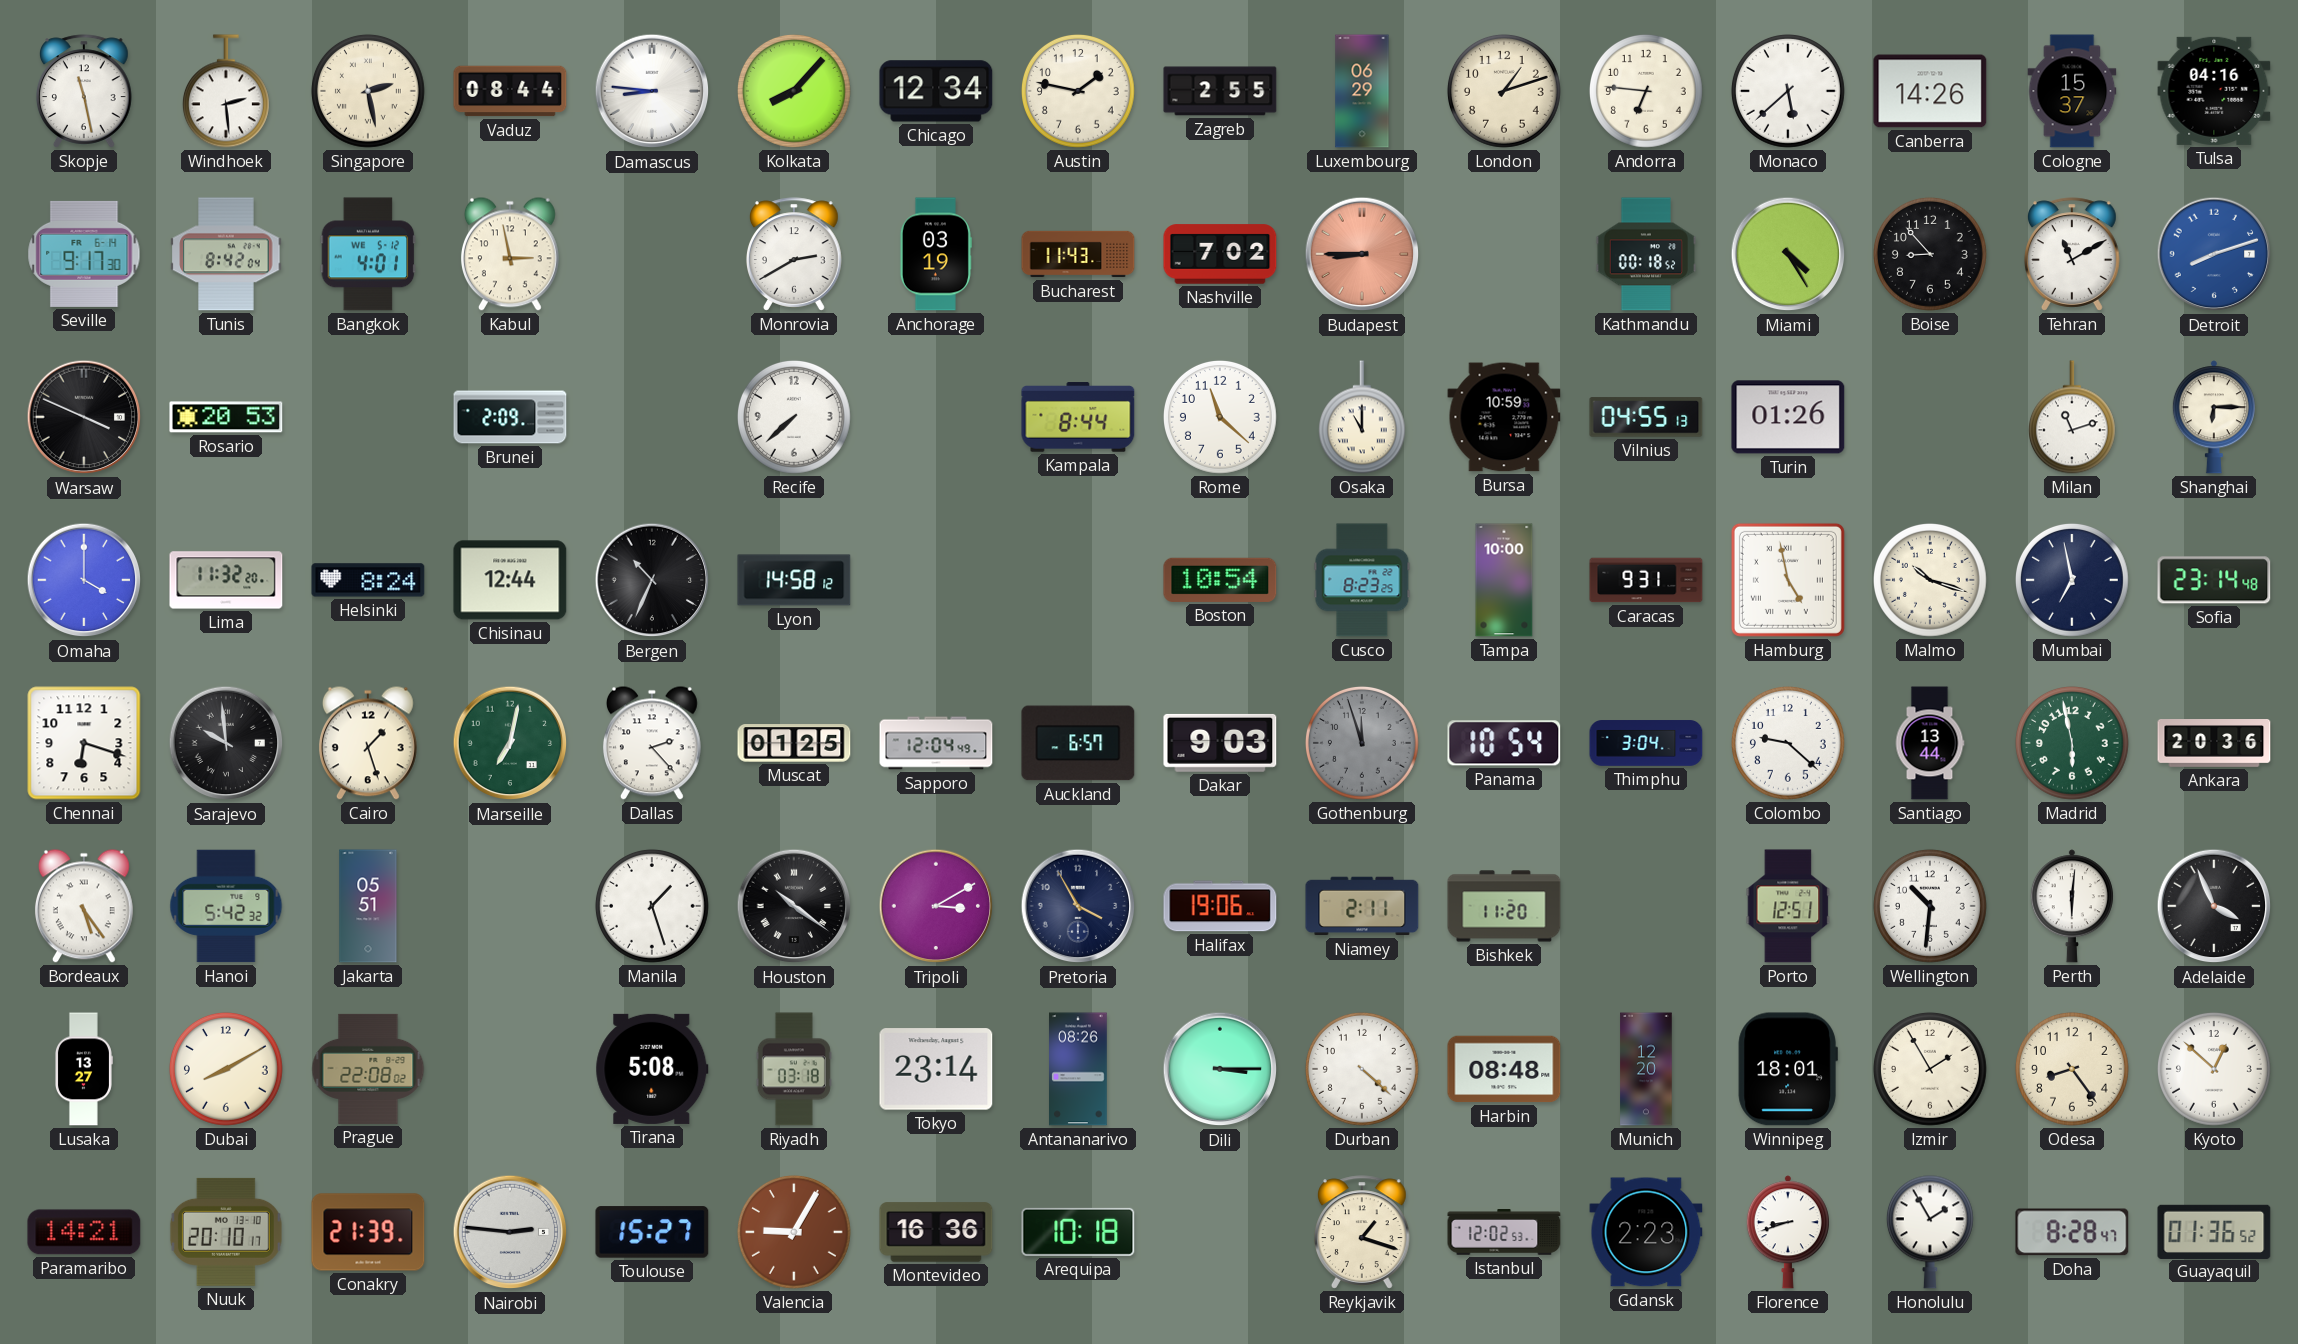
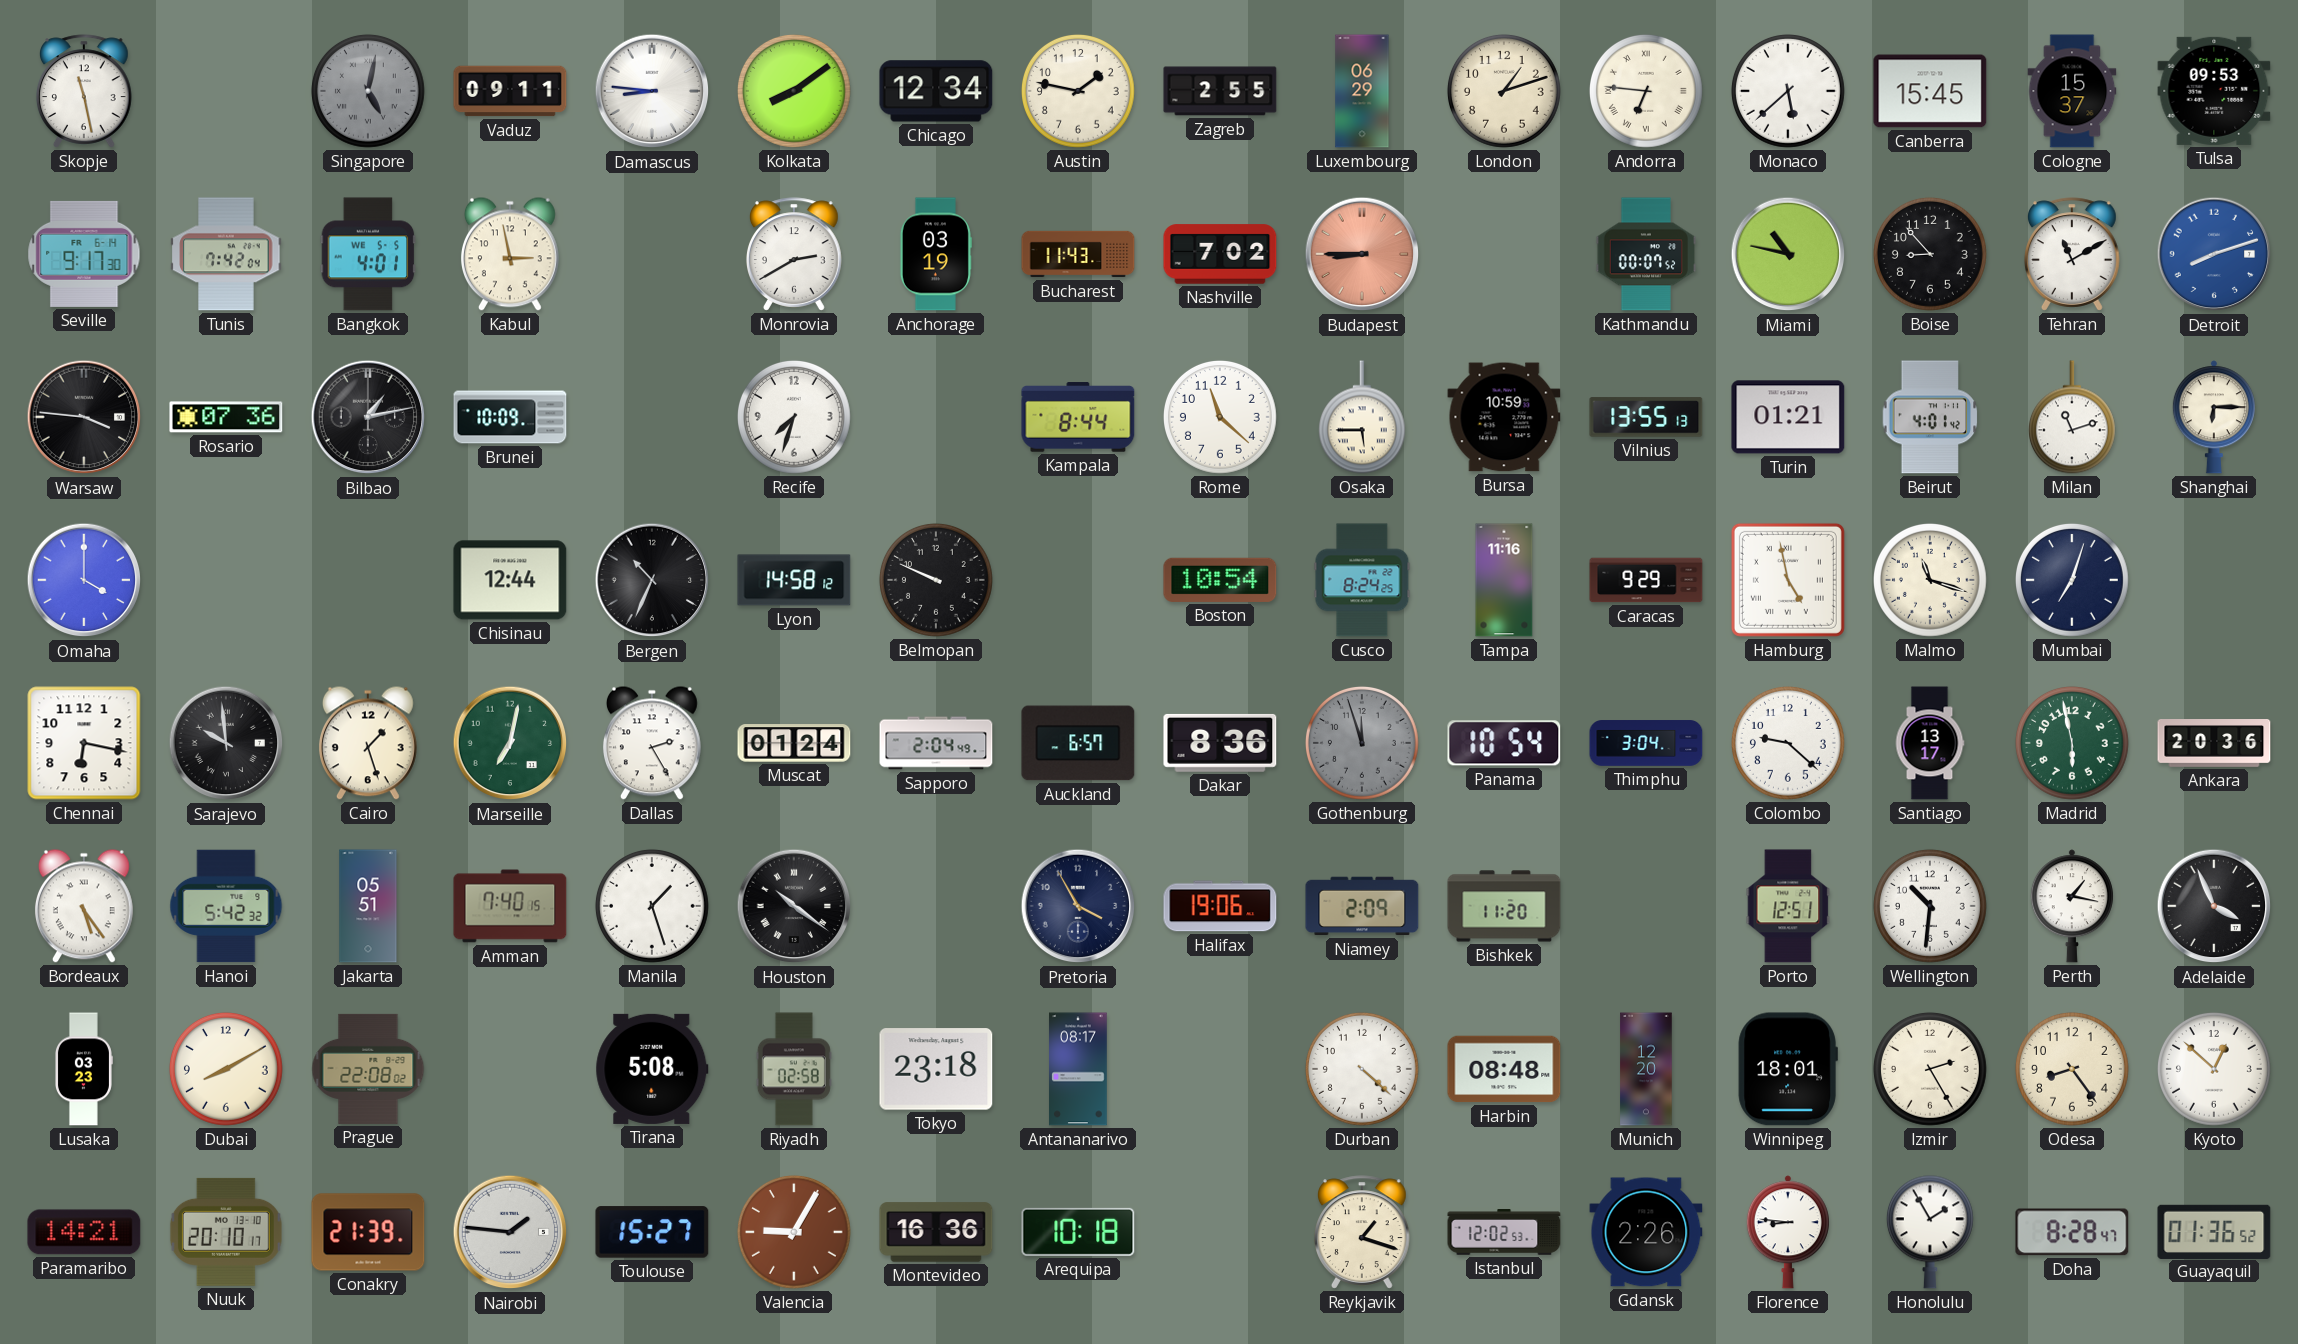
Windhoek: 2:29 -> none (226, 91)
Singapore: 2:28 -> 5:02 (368, 91)
Singapore dial: cream -> grey (368, 91)
Vaduz: 08:44 -> 09:11 (510, 91)
Kolkata: 8:07 -> 8:09 (794, 91)
Andorra numerals: Arabic -> Roman (1646, 91)
Canberra: 14:26 -> 15:45 (1930, 91)
Tulsa: 04:16 -> 09:53 (2214, 91)
Tunis: 8:42 -> 7:42 (226, 254)
Bangkok date: WE 5-12 -> WE 5-5 (368, 254)
Kathmandu: 00:18 -> 00:07 (1645, 254)
Miami: 4:25 -> 10:47 (1788, 254)
Warsaw: 3:49 -> 3:46 (84, 417)
Rosario: 20:53 -> 07:36 (226, 417)
Bilbao: none -> 1:13 (368, 417)
Brunei: 2:09 -> 10:09 (510, 417)
Recife: 7:38 -> 7:33 (794, 417)
Osaka: 11:00 -> 5:45 (1362, 417)
Vilnius: 04:55 -> 13:55 (1646, 417)
Turin: 01:26 -> 01:21 (1788, 417)
Beirut: none -> 4:01 (1930, 417)
Lima: 11:32 -> none (226, 580)
Helsinki: 8:24 -> none (368, 580)
Belmopan: none -> 9:49 (936, 580)
Cusco: 8:23 -> 8:24 (1362, 580)
Tampa: 10:00 -> 11:16 (1504, 580)
Caracas: 9:31 -> 9:29 (1646, 580)
Malmo: 10:18 -> 11:18 (1930, 580)
Mumbai: 6:58 -> 7:03 (2072, 580)
Sofia: 23:14 -> none (2214, 580)
Chennai: 6:18 -> 6:17 (84, 743)
Dallas: 2:23 -> 2:25 (652, 743)
Muscat: 01:25 -> 01:24 (794, 743)
Sapporo: 12:04 -> 2:04 (936, 743)
Dakar: 9:03 -> 8:36 (1220, 743)
Santiago: 13:44 -> 13:17 (1930, 743)
Amman: none -> 7:40 (510, 906)
Tripoli: 3:10 -> none (936, 906)
Niamey: 2:11 -> 2:09 (1362, 906)
Perth: 6:01 -> 1:17 (2072, 906)
Lusaka: 13:27 -> 03:23 (83, 1069)
Riyadh: 03:18 -> 02:58 (794, 1069)
Tokyo: 23:14 -> 23:18 (936, 1069)
Antananarivo: 08:26 -> 08:17 (1078, 1069)
Dili: 3:15 -> none (1220, 1069)
Izmir: 1:55 -> 2:25 (1930, 1069)
Nairobi: 2:46 -> 1:46 (510, 1232)
Gdansk: 2:23 -> 2:26 (1646, 1232)
Florence: 8:42 -> 8:46 (1788, 1232)
